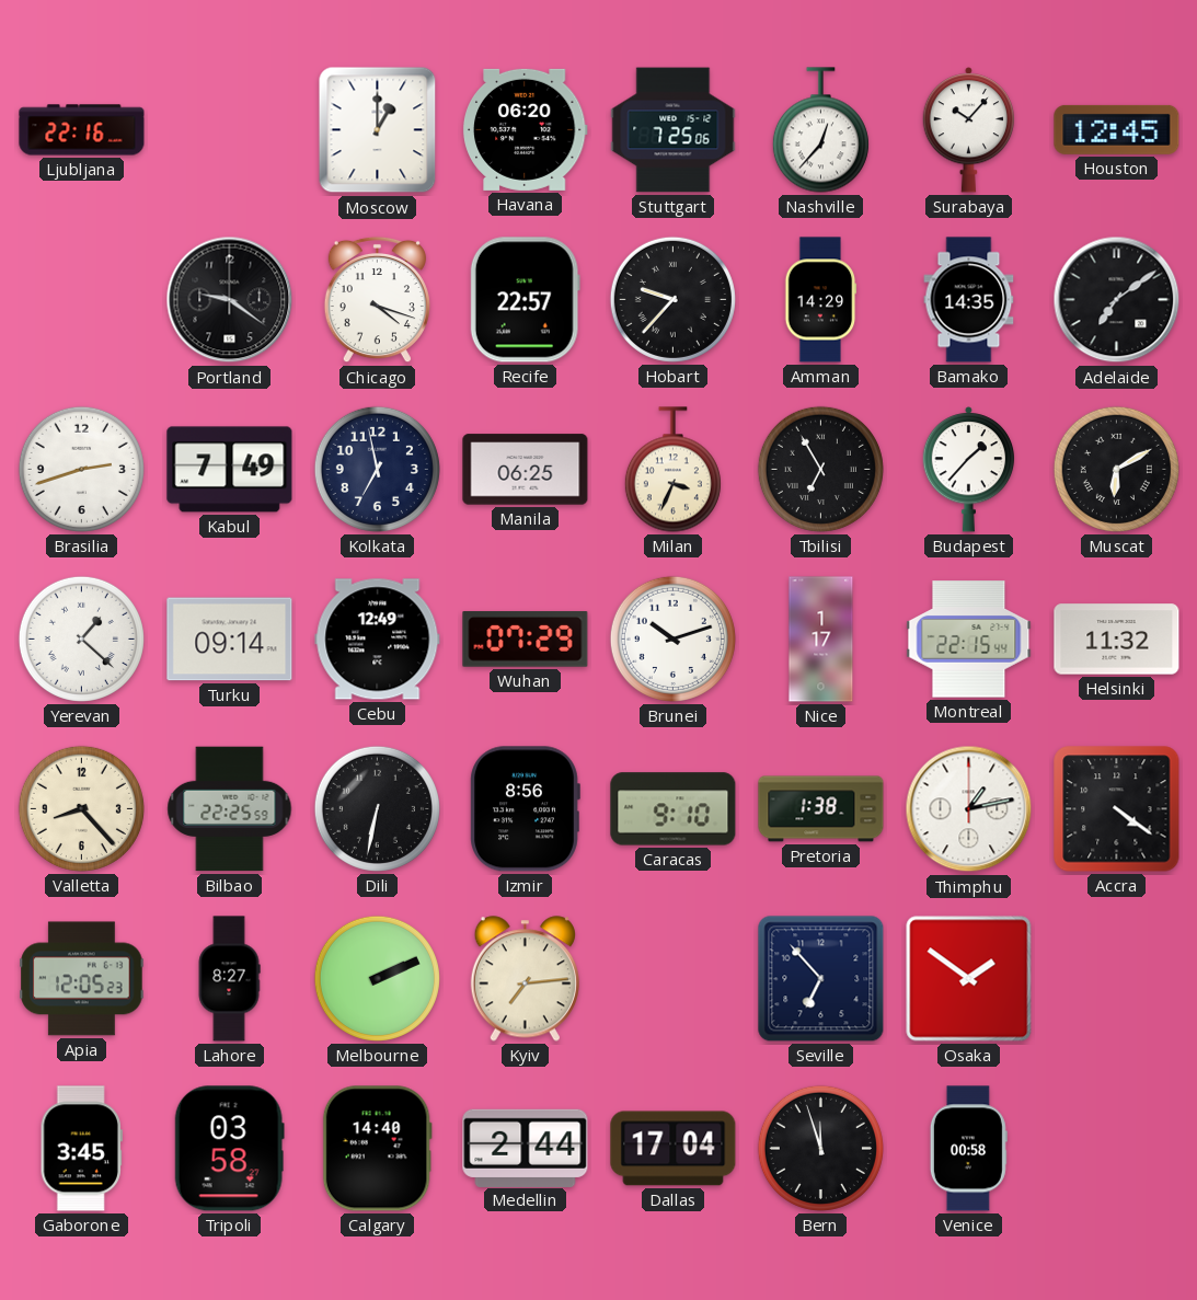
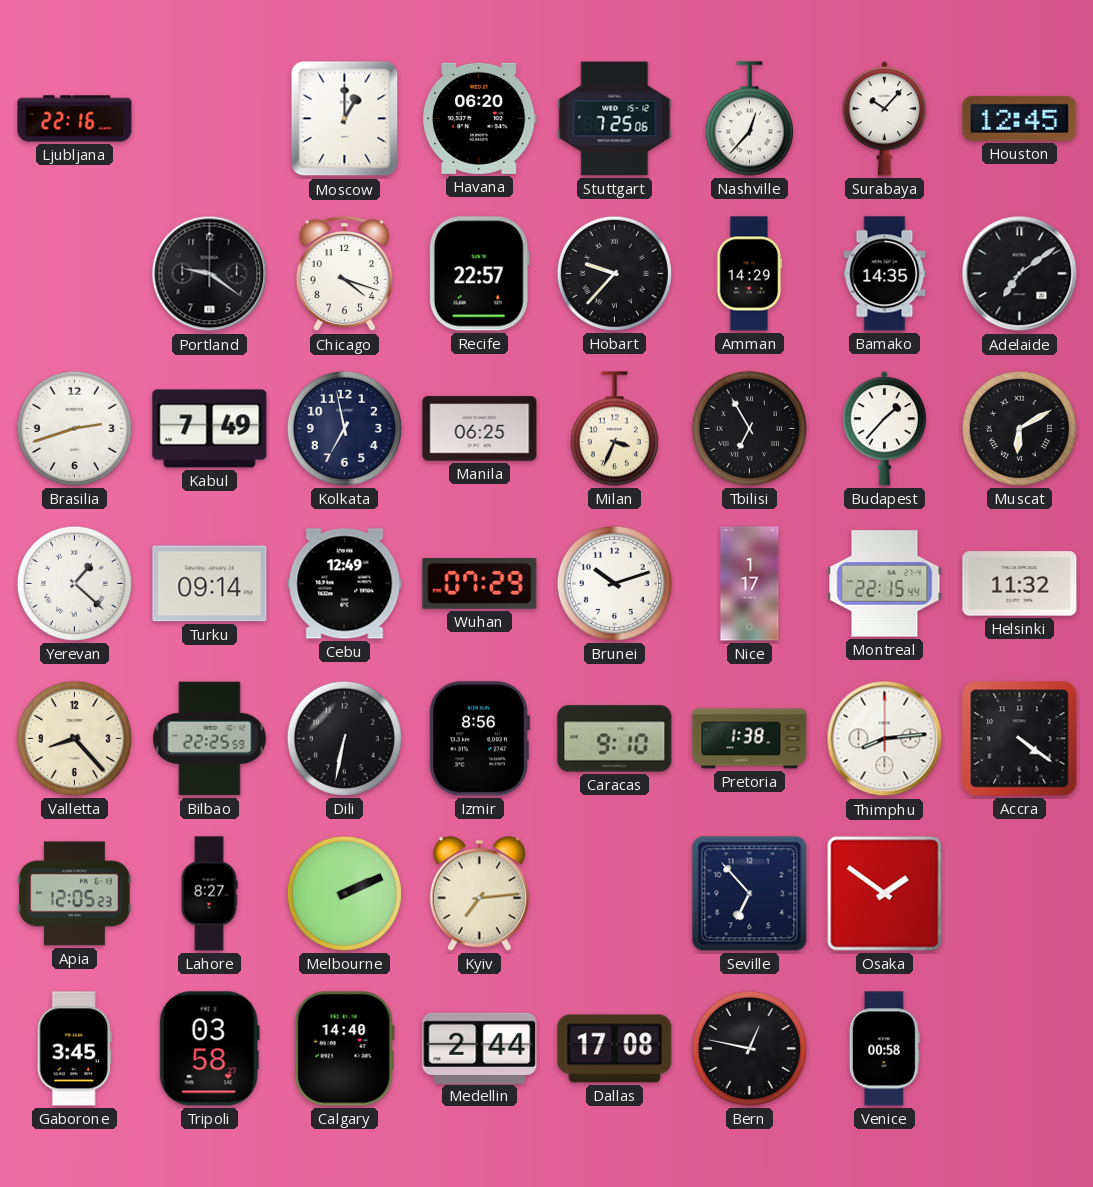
Thimphu: 1:13 -> 8:14 (885, 739)
Dallas: 17:04 -> 17:08 (615, 1049)
Bern: 11:57 -> 12:47 (749, 1048)
